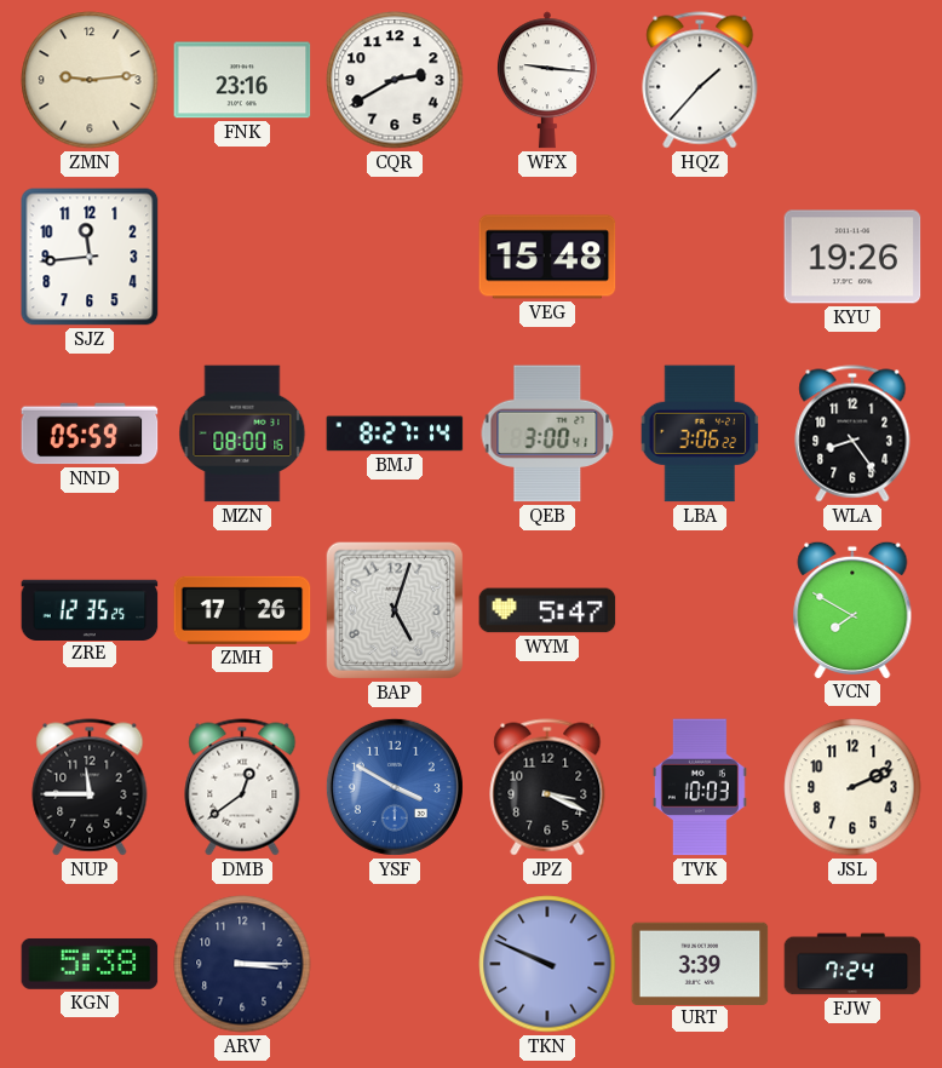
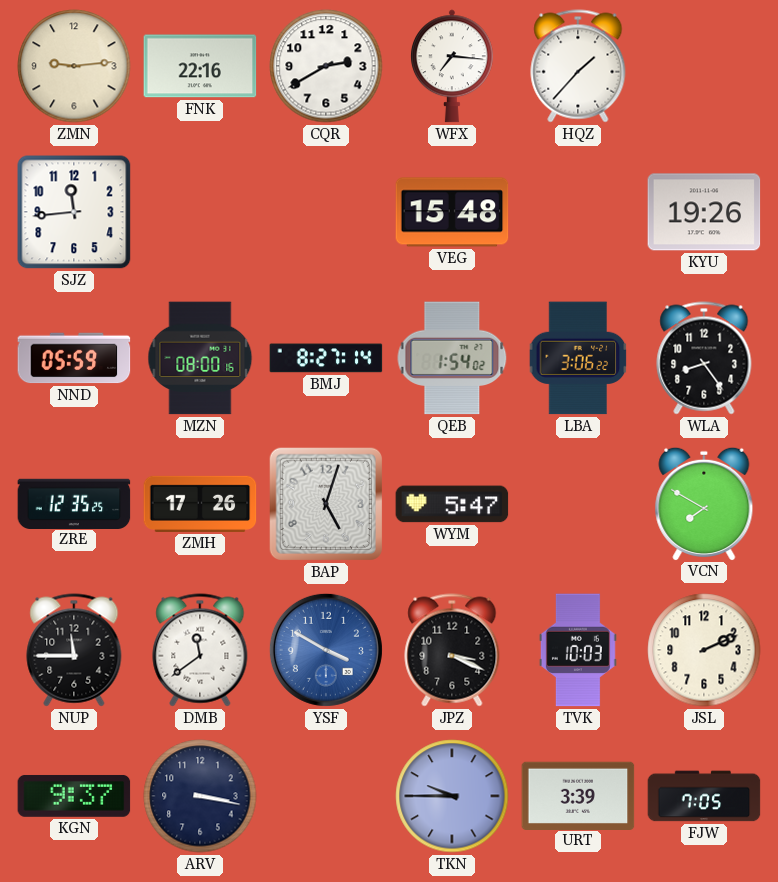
FNK: 23:16 -> 22:16 (200, 66)
WFX: 9:16 -> 7:16 (452, 66)
QEB: 3:00 -> 1:54 (452, 358)
DMB: 12:39 -> 11:39 (200, 650)
KGN: 5:38 -> 9:37 (74, 796)
ARV: 3:15 -> 3:17 (200, 796)
TKN: 9:49 -> 9:45 (452, 796)
FJW: 7:24 -> 7:05 (704, 796)
